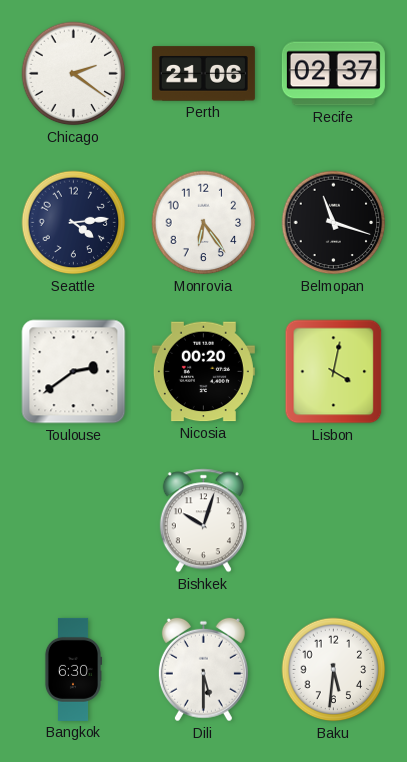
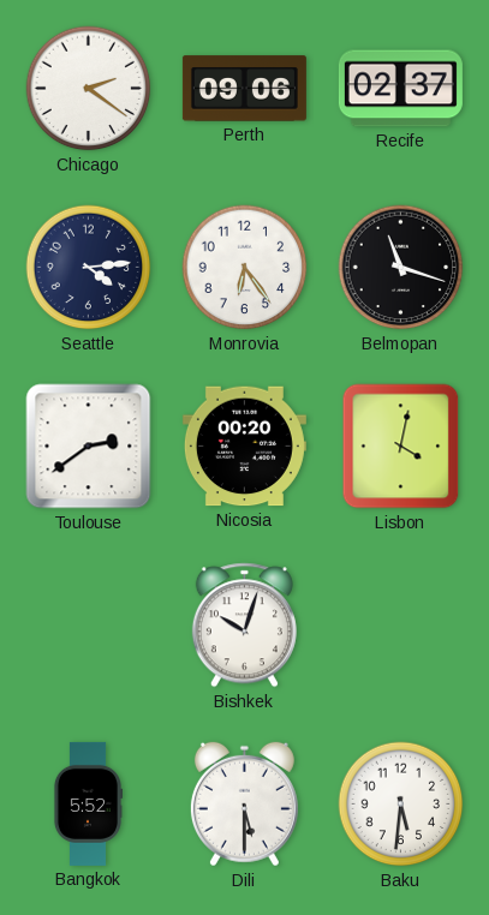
Perth: 21:06 -> 09:06 (244, 89)
Bangkok: 6:30 -> 5:52 (87, 803)
